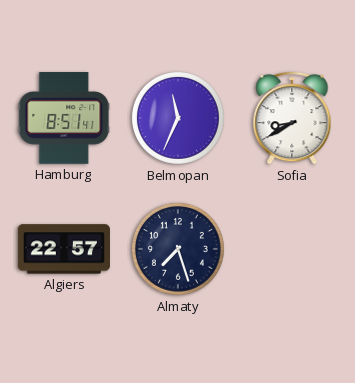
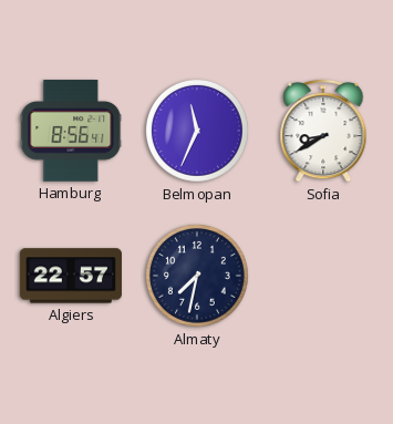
Hamburg: 8:51 -> 8:56 (71, 131)
Almaty: 7:27 -> 7:32 (197, 276)
